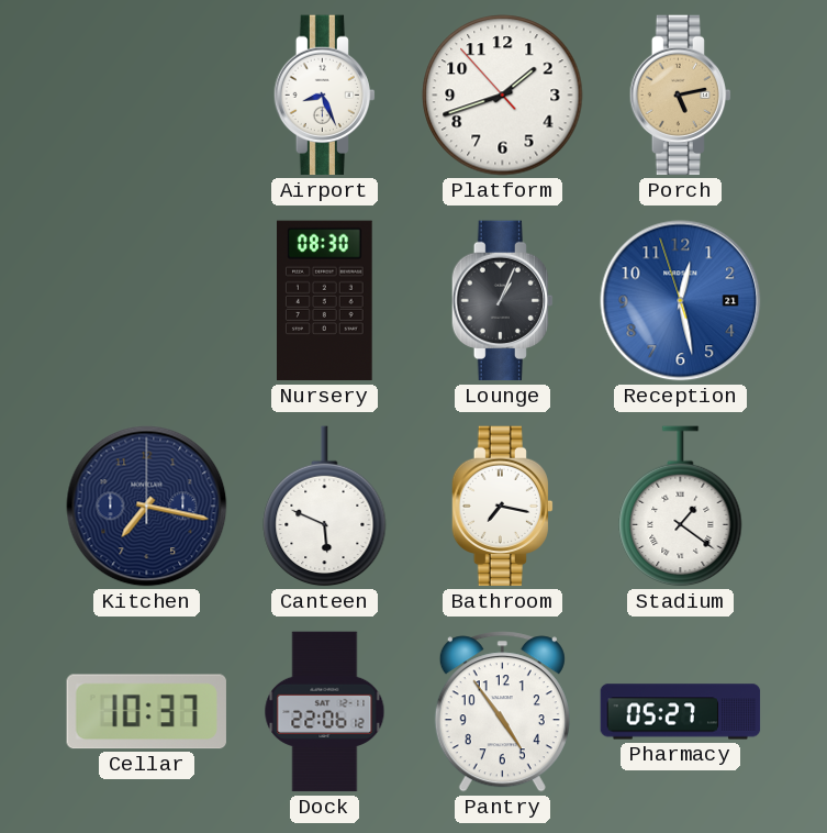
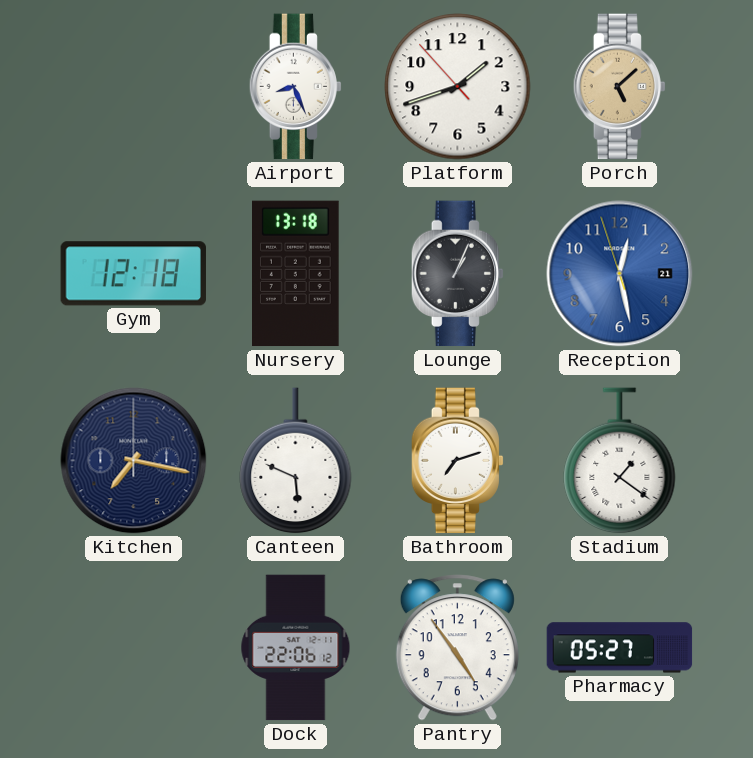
Porch: 5:13 -> 5:08 (619, 87)
Gym: none -> 12:18 (133, 274)
Nursery: 08:30 -> 13:18 (296, 274)
Bathroom: 7:17 -> 7:12 (457, 461)
Cellar: 10:37 -> none (146, 712)
